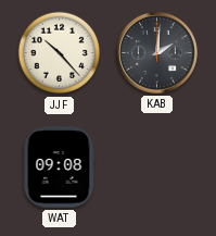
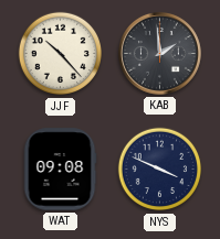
KAB: 2:01 -> 1:59 (160, 54)
NYS: none -> 3:49 (160, 170)
